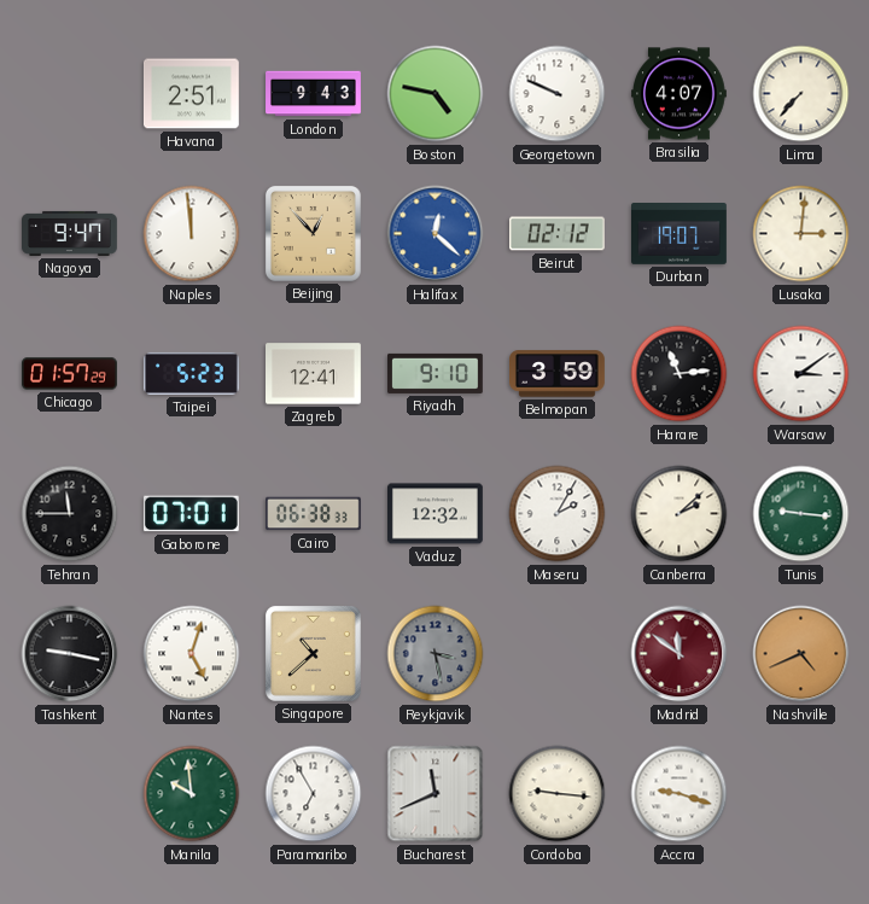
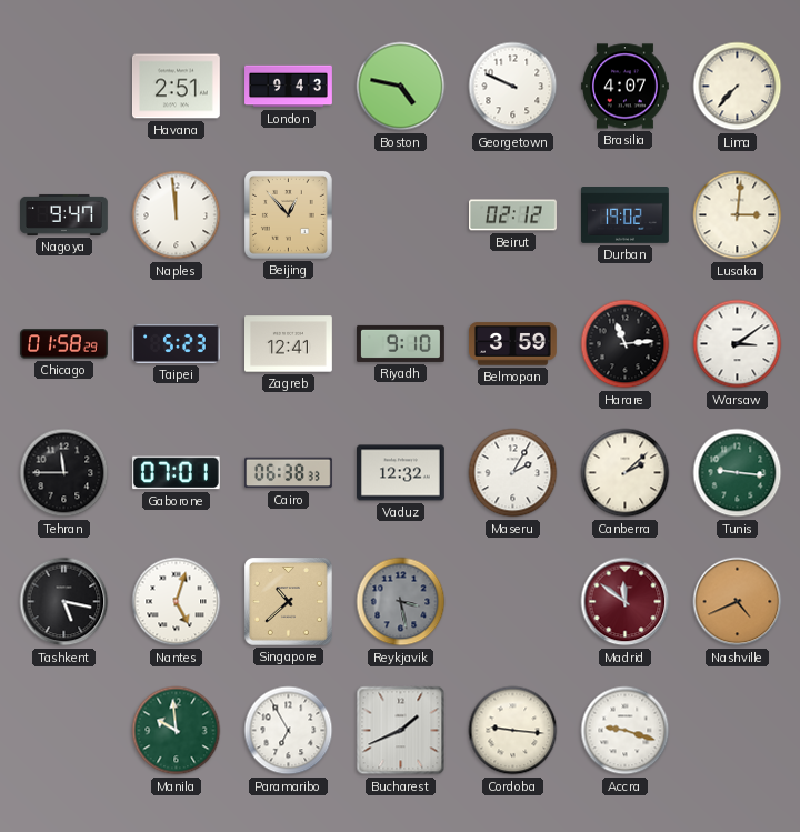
Halifax: 12:22 -> none (436, 234)
Durban: 19:07 -> 19:02 (626, 215)
Chicago: 01:57 -> 01:58 (64, 344)
Tashkent: 9:17 -> 5:17 (64, 602)
Bucharest: 11:41 -> 1:41 (401, 731)
